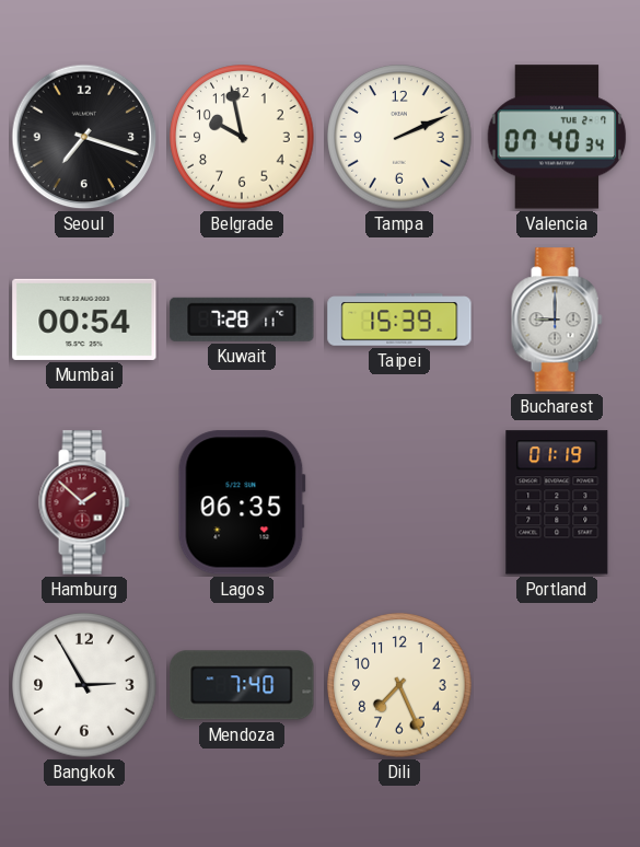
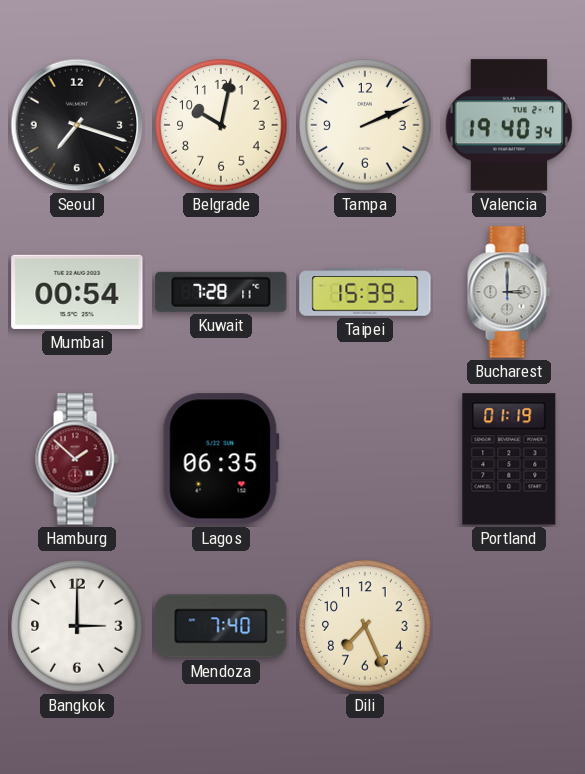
Belgrade: 9:58 -> 10:02 (221, 125)
Valencia: 07:40 -> 19:40 (509, 125)
Bucharest: 9:00 -> 3:00 (509, 292)
Bangkok: 2:55 -> 3:00 (77, 626)
